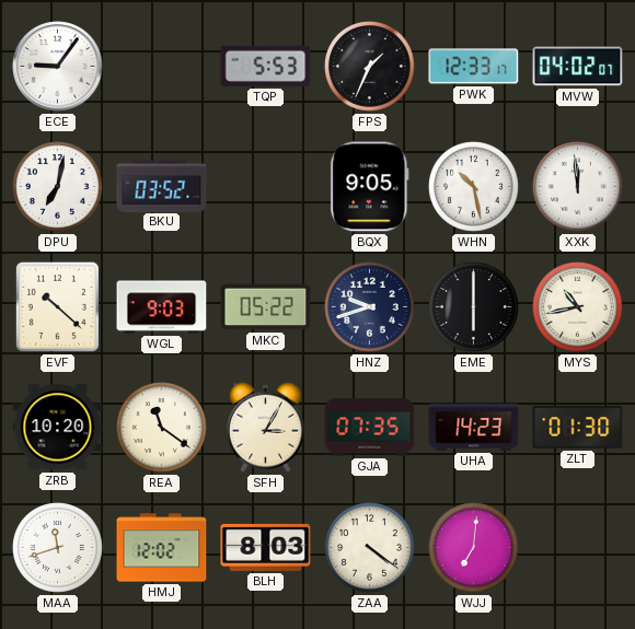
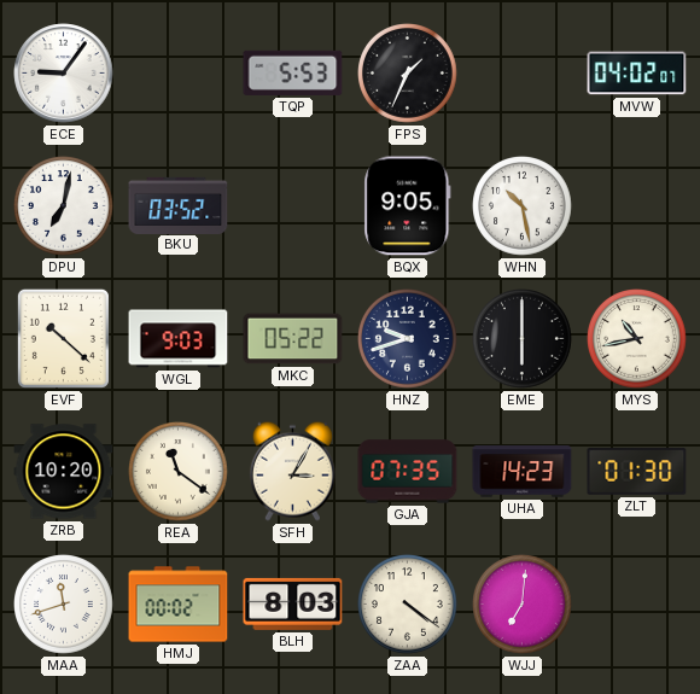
PWK: 12:33 -> none (474, 67)
XXK: 11:59 -> none (578, 187)
HMJ: 12:02 -> 00:02 (179, 605)
